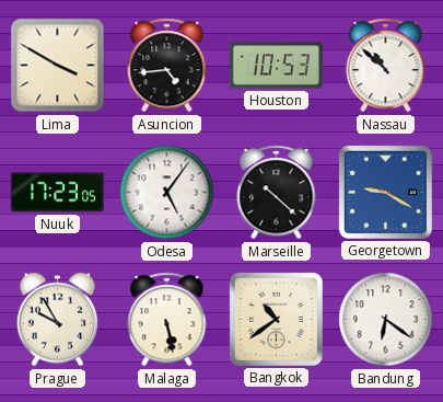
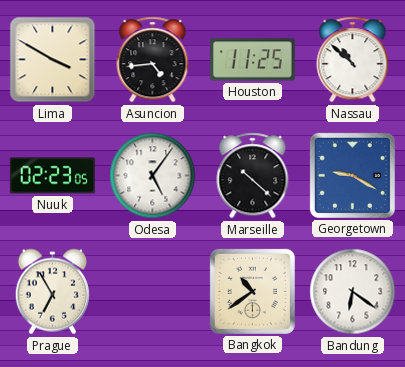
Houston: 10:53 -> 11:25 (252, 60)
Nuuk: 17:23 -> 02:23 (52, 176)
Prague: 9:55 -> 6:55 (52, 292)
Malaga: 5:28 -> none (167, 320)
